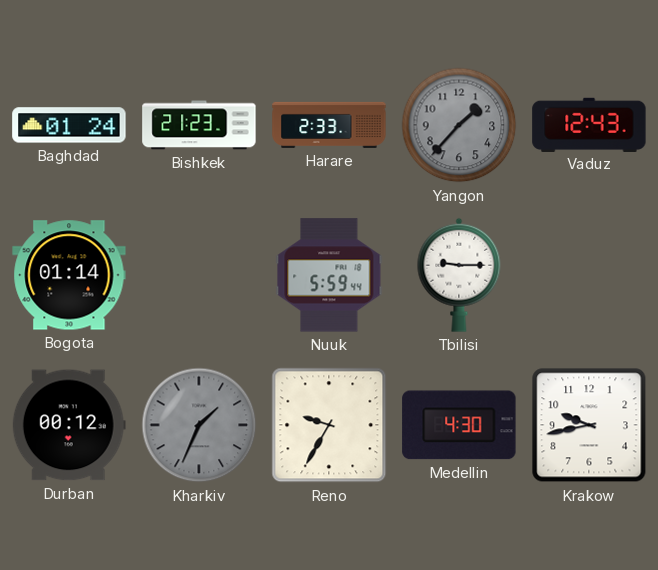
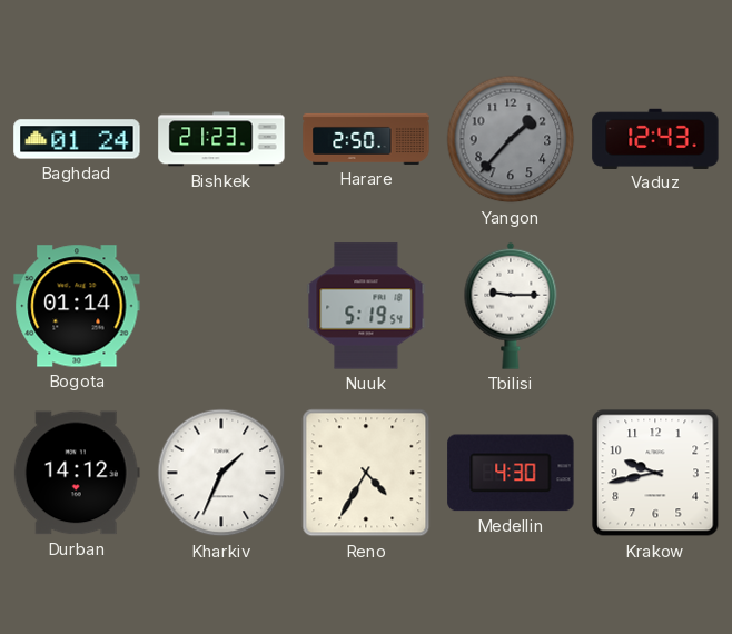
Harare: 2:33 -> 2:50 (366, 139)
Nuuk: 5:59 -> 5:19 (366, 306)
Durban: 00:12 -> 14:12 (77, 473)
Kharkiv dial: grey -> white (221, 473)
Reno: 9:35 -> 4:35 (366, 473)
